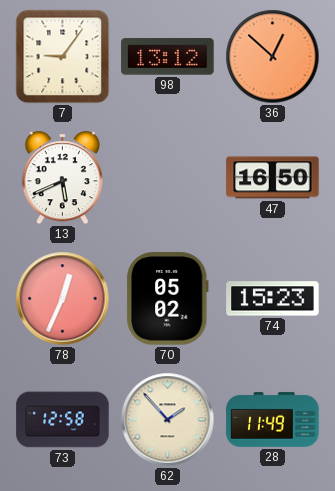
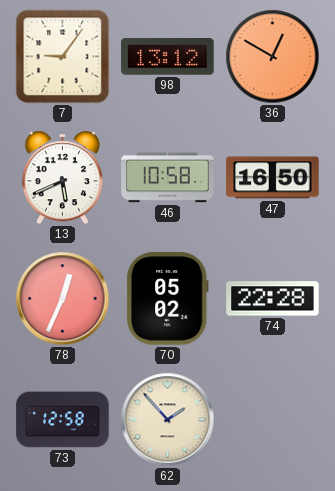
36: 12:52 -> 12:50 (273, 57)
46: none -> 10:58 (168, 178)
74: 15:23 -> 22:28 (273, 299)
28: 11:49 -> none (273, 419)
